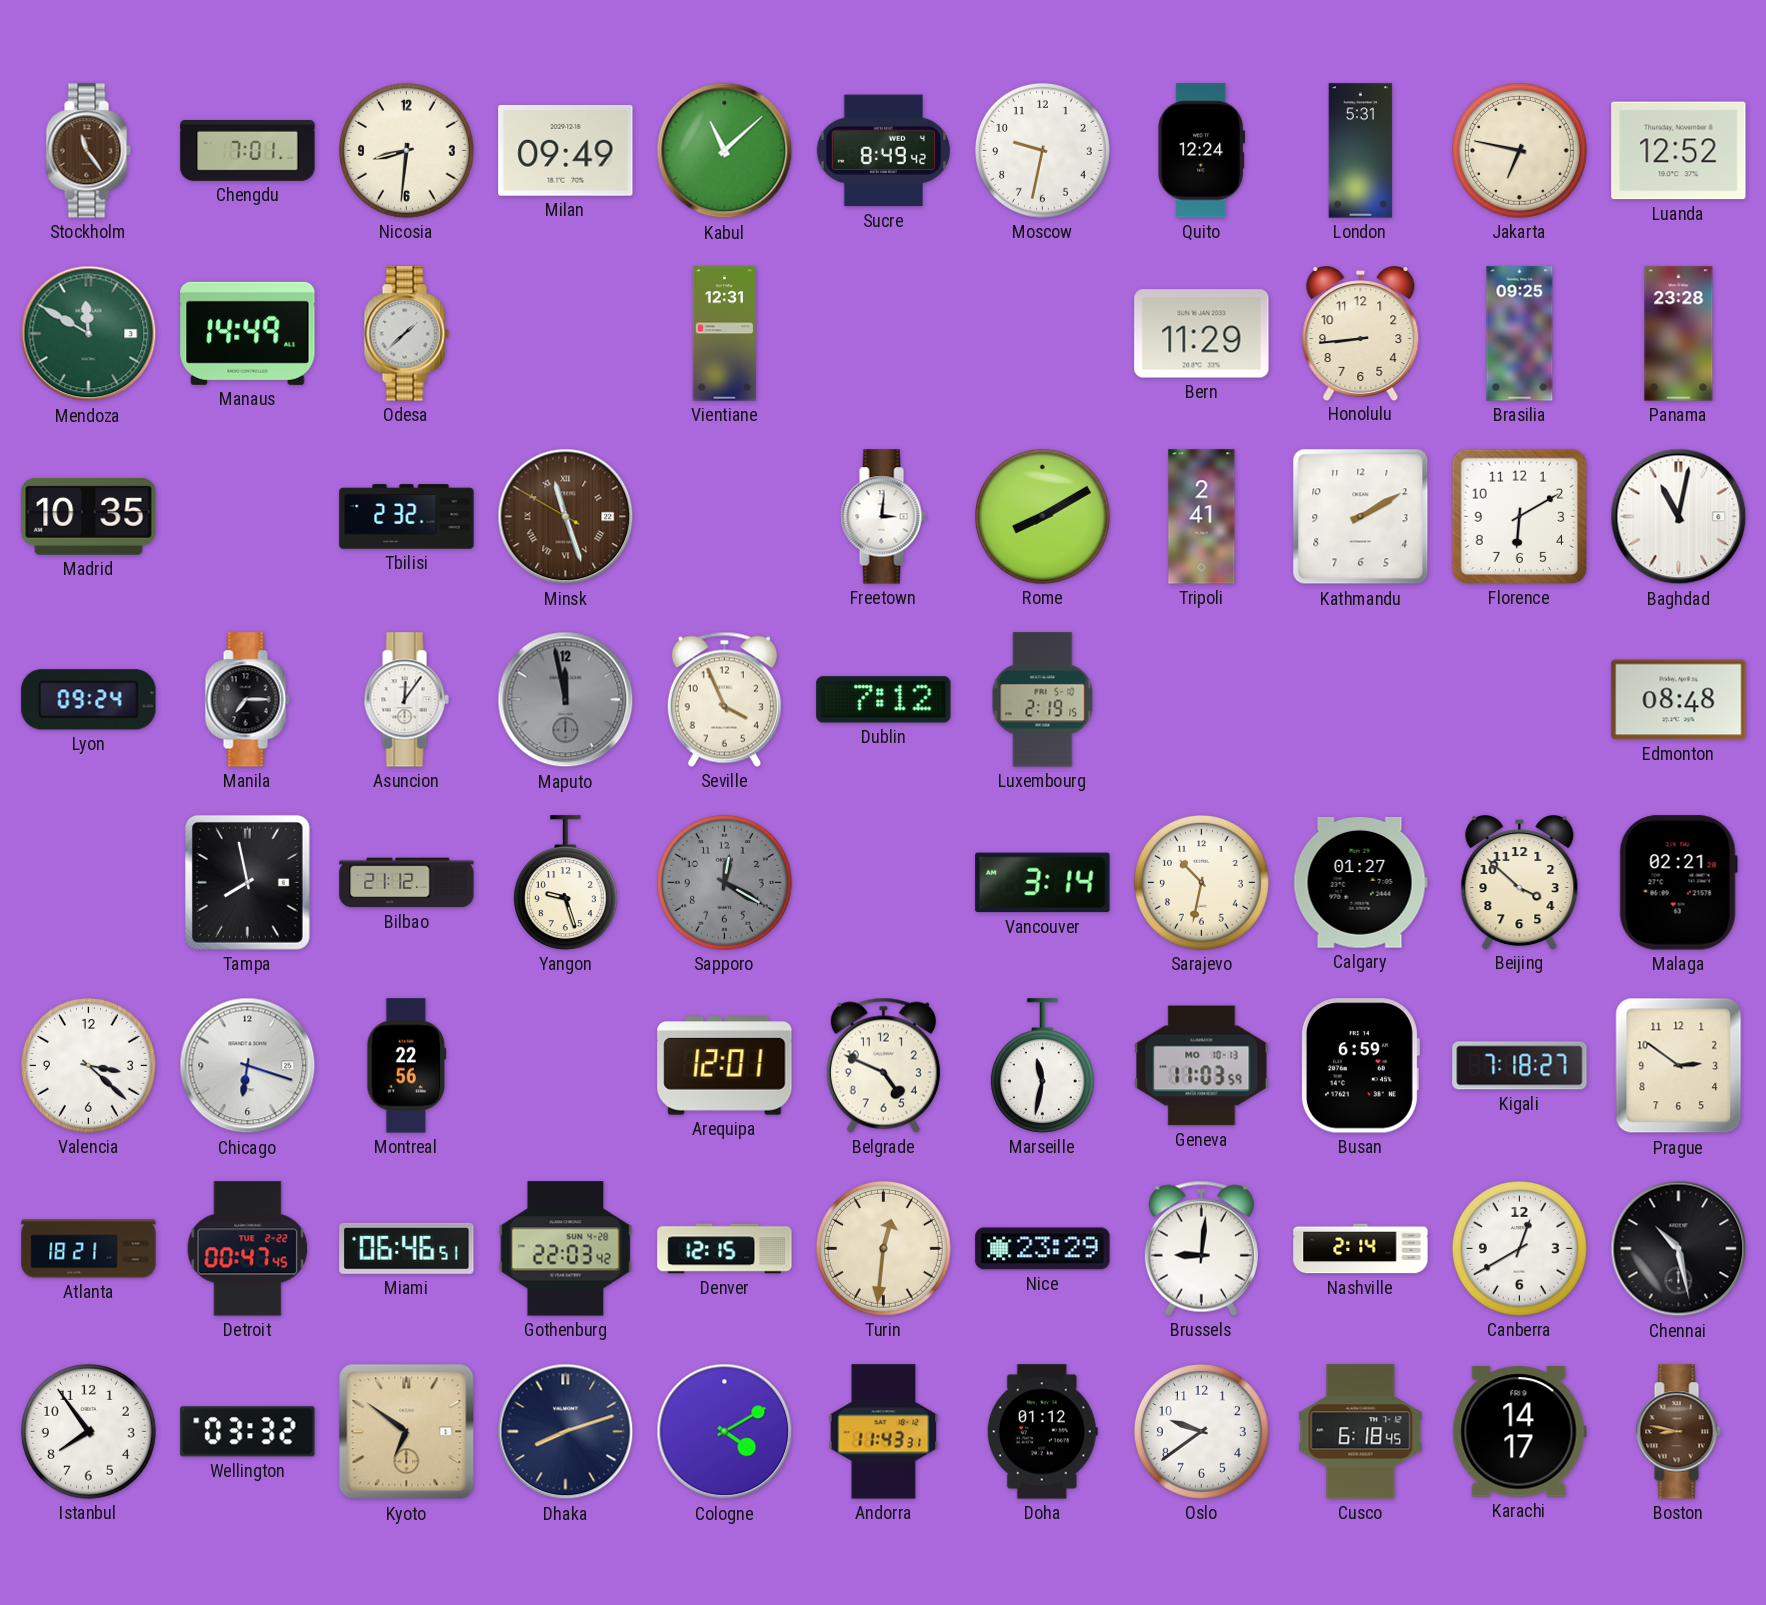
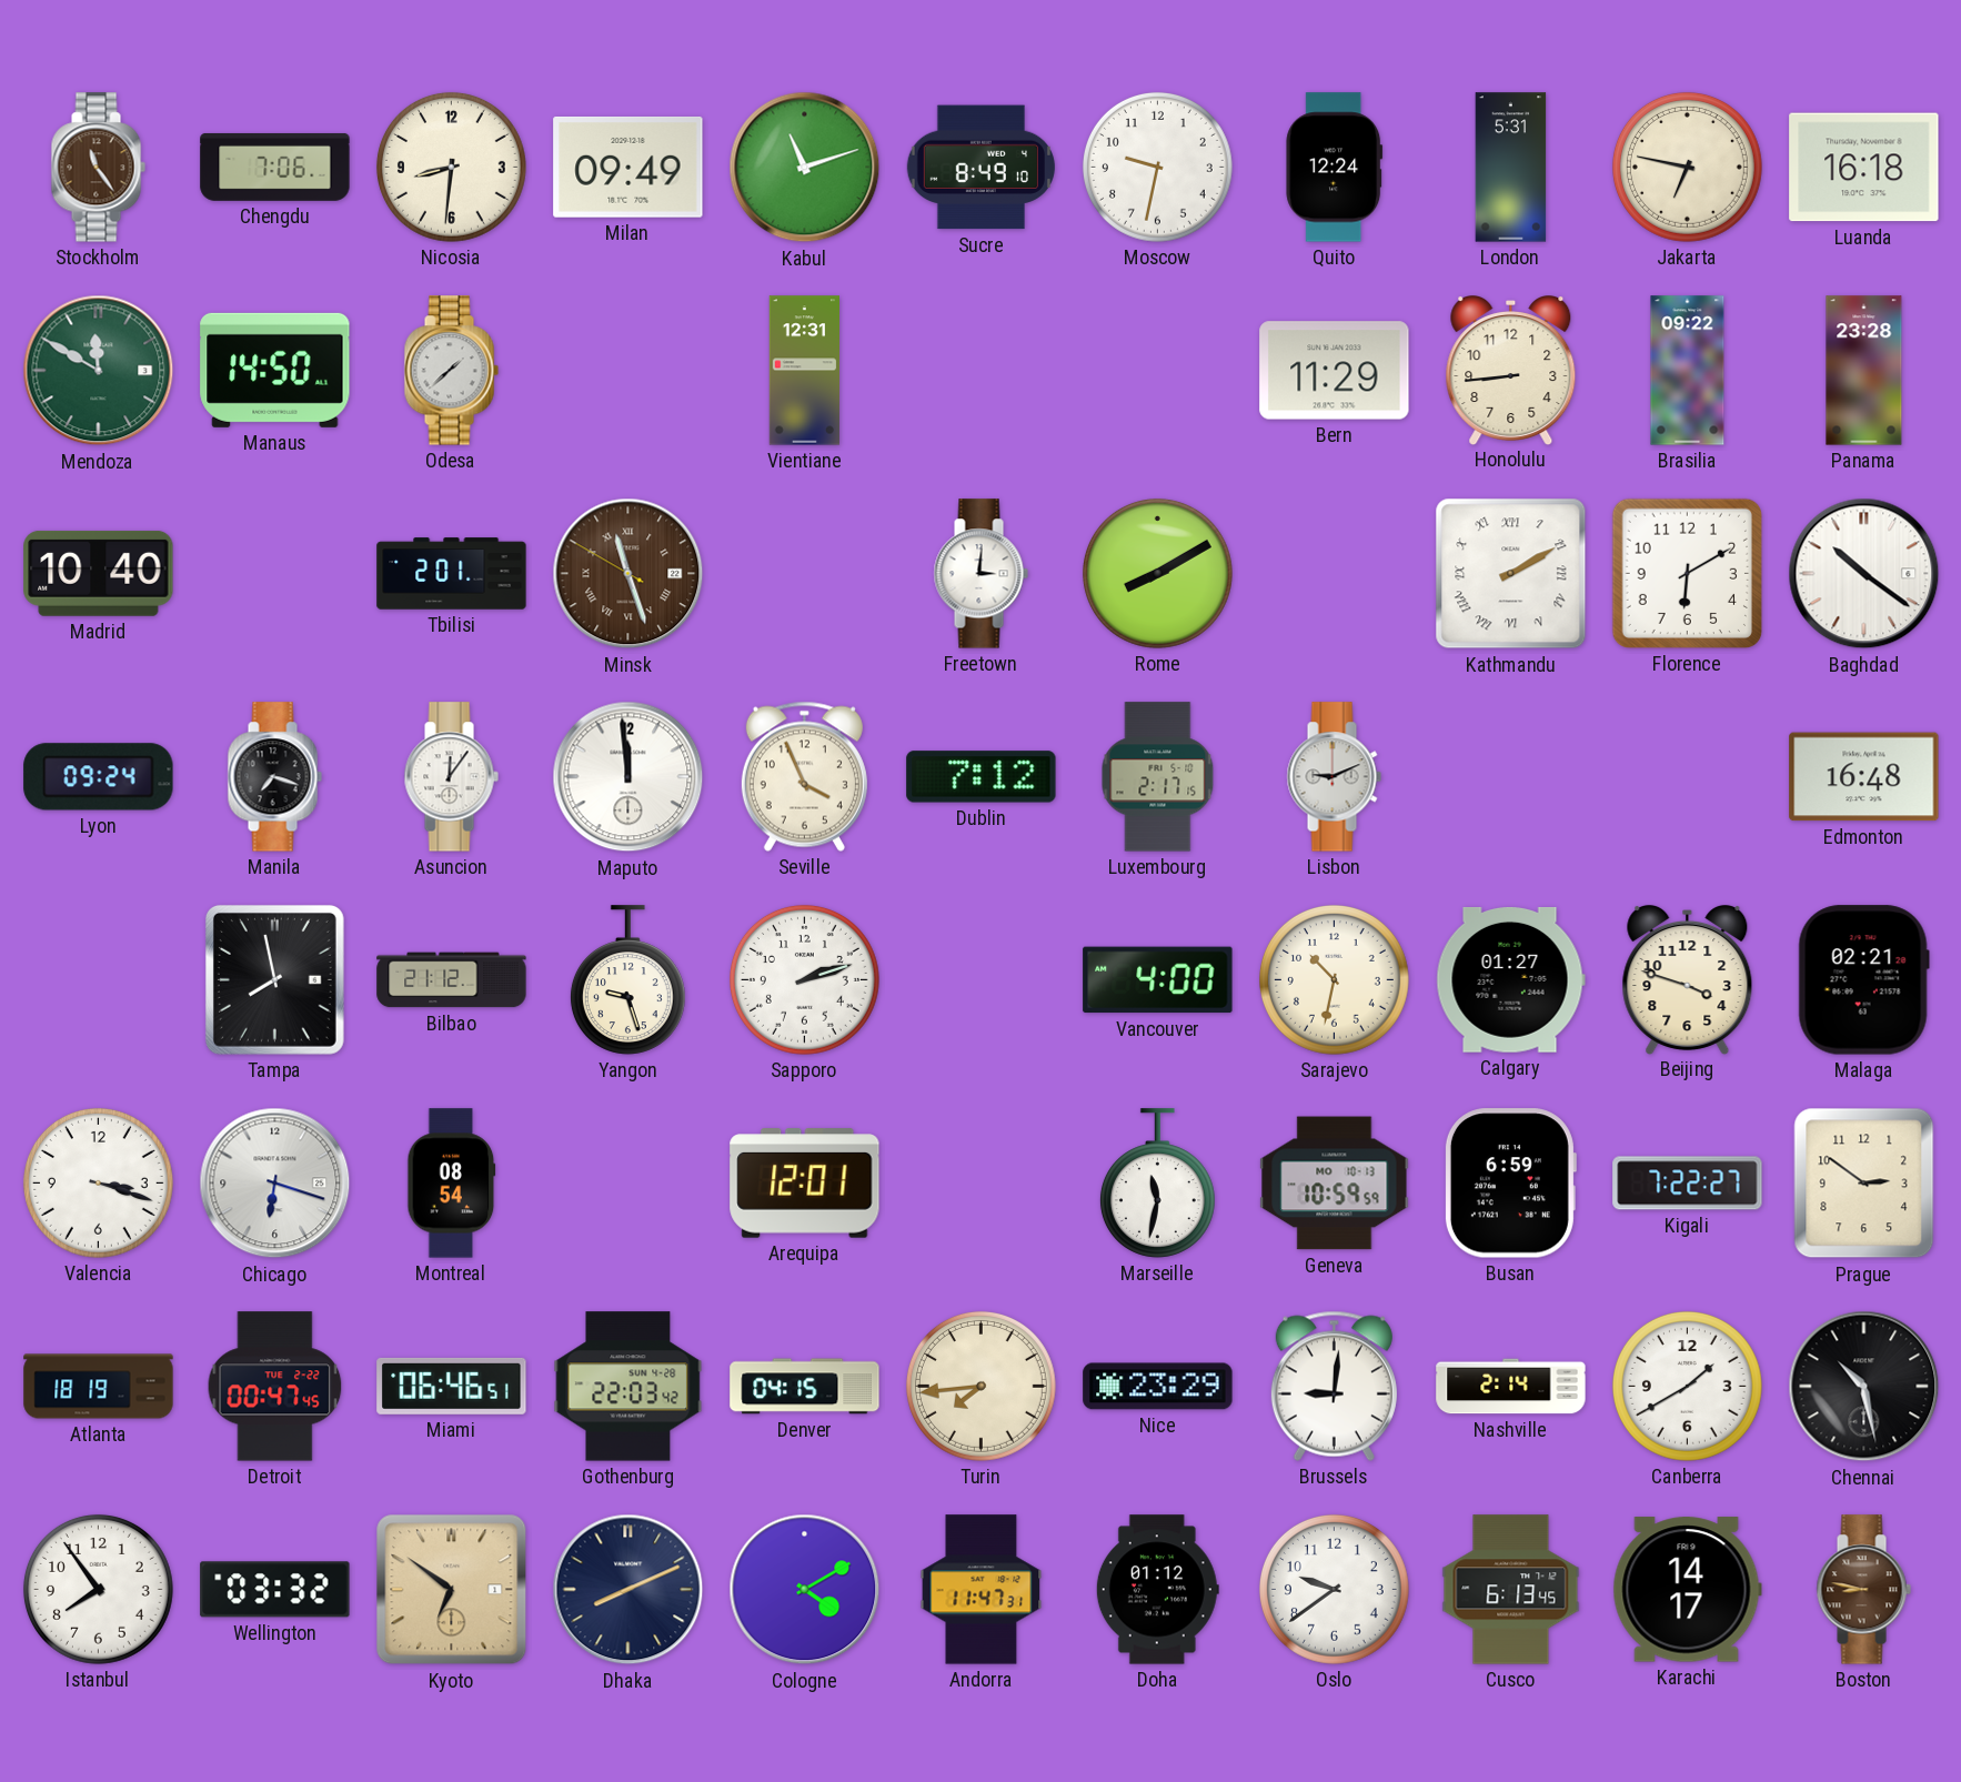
Chengdu: 7:01 -> 7:06 (275, 167)
Kabul: 11:08 -> 11:12 (805, 168)
Sucre: 8:49:42 -> 8:49:10 (980, 168)
Luanda: 12:52 -> 16:18 (1864, 168)
Manaus: 14:49 -> 14:50 (275, 370)
Brasilia: 09:25 -> 09:22 (1688, 371)
Madrid: 10:35 -> 10:40 (99, 573)
Tbilisi: 2:32 -> 2:01 (452, 574)
Tripoli: 2:41 -> none (1202, 517)
Kathmandu numerals: Arabic -> Roman (1511, 574)
Baghdad: 11:02 -> 10:21 (1864, 574)
Manila: 7:15 -> 7:18 (274, 777)
Maputo: 11:58 -> 11:59 (628, 777)
Maputo dial: grey -> white (628, 777)
Luxembourg: 2:19 -> 2:17 (1158, 777)
Lisbon: none -> 9:11 (1334, 777)
Edmonton: 08:48 -> 16:48 (1864, 777)
Sapporo: 12:20 -> 2:12 (804, 979)
Sapporo dial: grey -> white (804, 979)
Vancouver: 3:14 -> 4:00 (1158, 980)
Beijing: 3:52 -> 3:48 (1688, 980)
Valencia: 3:22 -> 3:18 (98, 1182)
Montreal: 22:56 -> 08:54 (452, 1184)
Belgrade: 4:49 -> none (883, 1065)
Geneva: 11:03 -> 10:59 (1335, 1184)
Kigali: 7:18 -> 7:22 (1688, 1184)
Atlanta: 18:21 -> 18:19 (99, 1387)
Denver: 12:15 -> 04:15 (805, 1387)
Turin: 12:31 -> 7:44 (980, 1386)
Canberra: 12:40 -> 1:40 (1687, 1386)
Dhaka: 8:12 -> 8:11 (628, 1590)
Andorra: 11:43 -> 11:47 (982, 1590)
Cusco: 6:18 -> 6:13 (1511, 1590)
